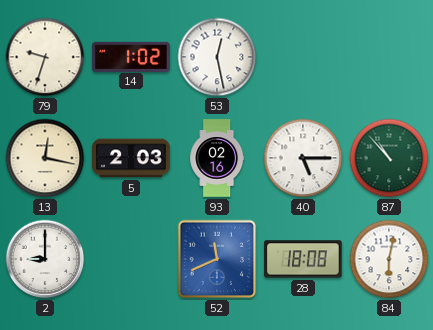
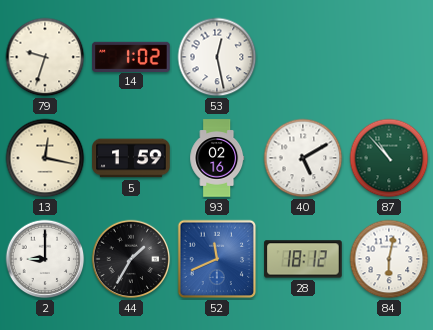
5: 2:03 -> 1:59 (131, 158)
40: 5:15 -> 5:10 (303, 158)
44: none -> 1:35 (131, 259)
28: 18:08 -> 18:12 (303, 259)
